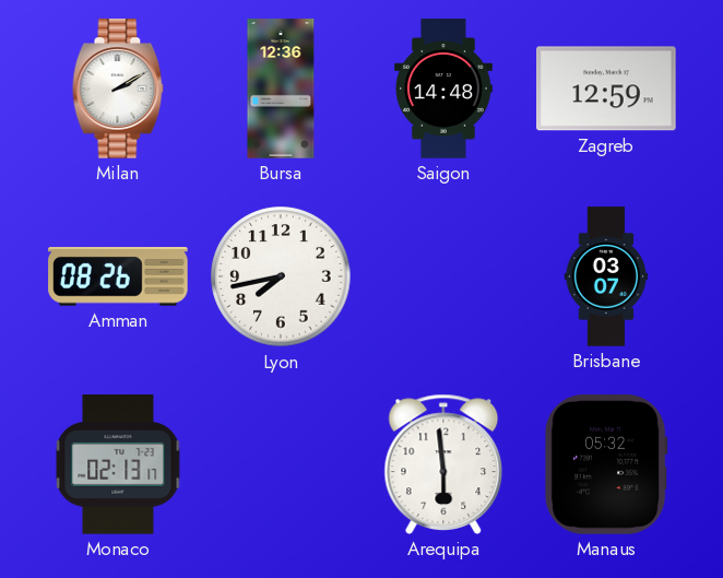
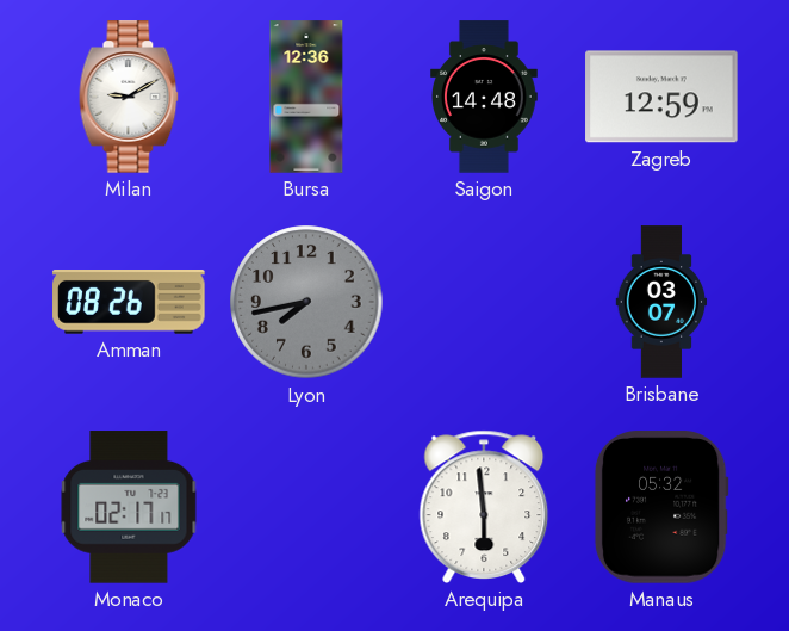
Milan: 2:10 -> 9:10 (129, 97)
Lyon dial: white -> grey (306, 302)
Monaco: 02:13 -> 02:17 (129, 507)
